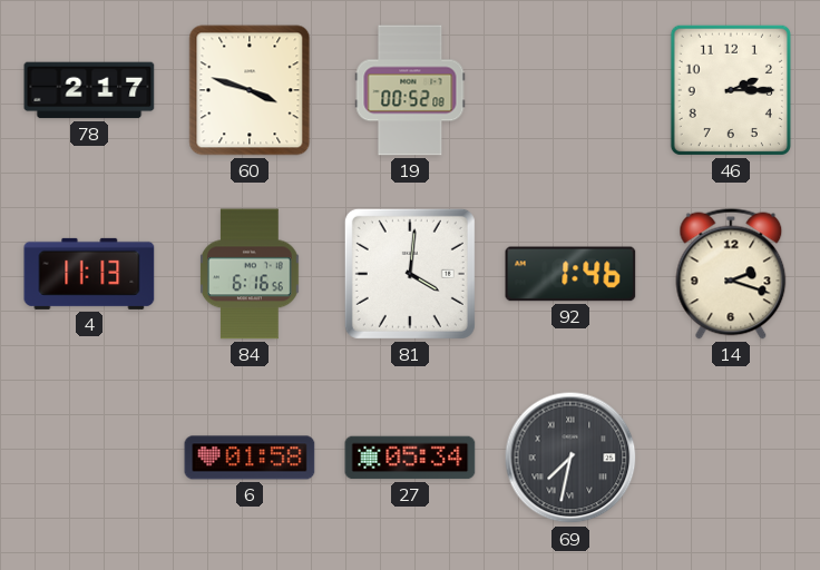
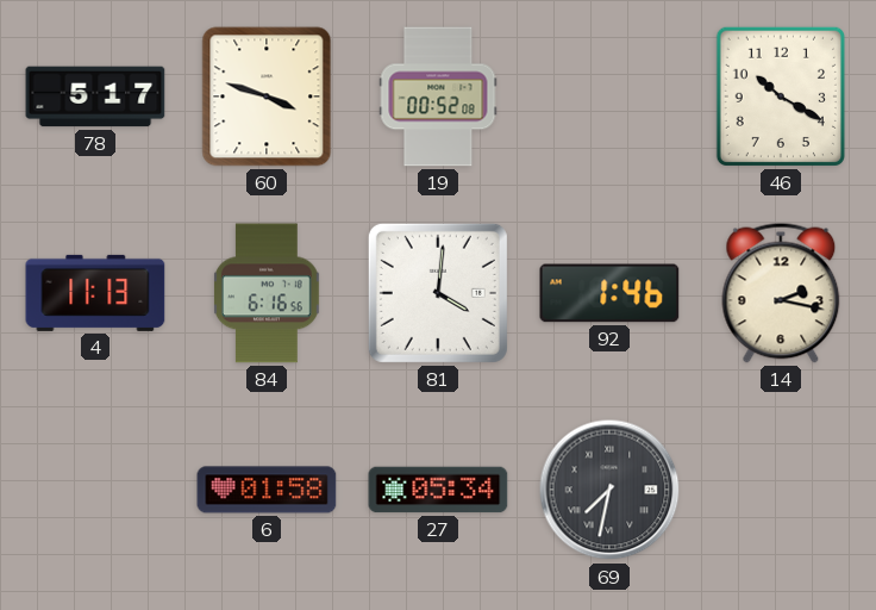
78: 2:17 -> 5:17 (95, 97)
46: 2:15 -> 10:20 (781, 97)
14: 2:18 -> 2:17 (781, 293)
